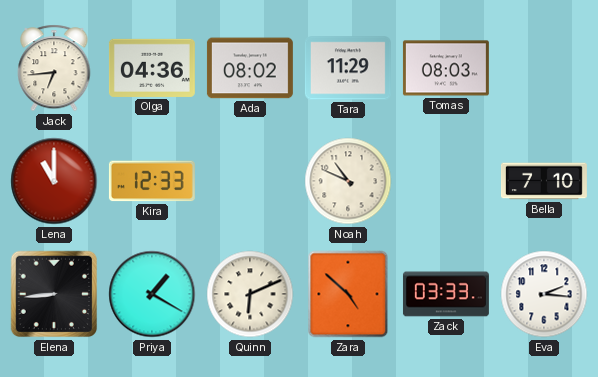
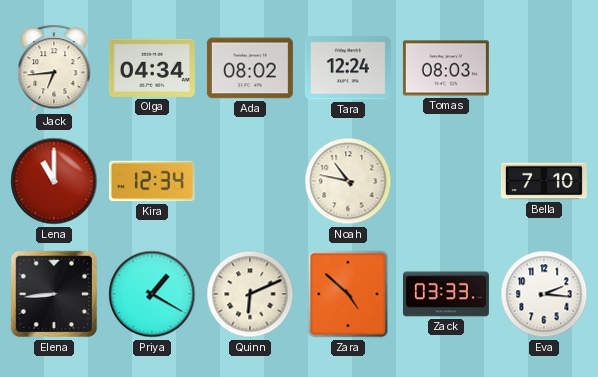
Olga: 04:36 -> 04:34 (152, 68)
Tara: 11:29 -> 12:24 (348, 68)
Kira: 12:33 -> 12:34 (152, 181)
Noah: 10:49 -> 10:47 (348, 181)
